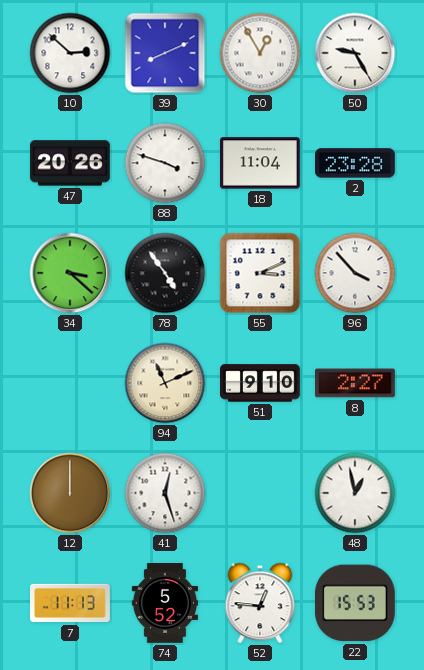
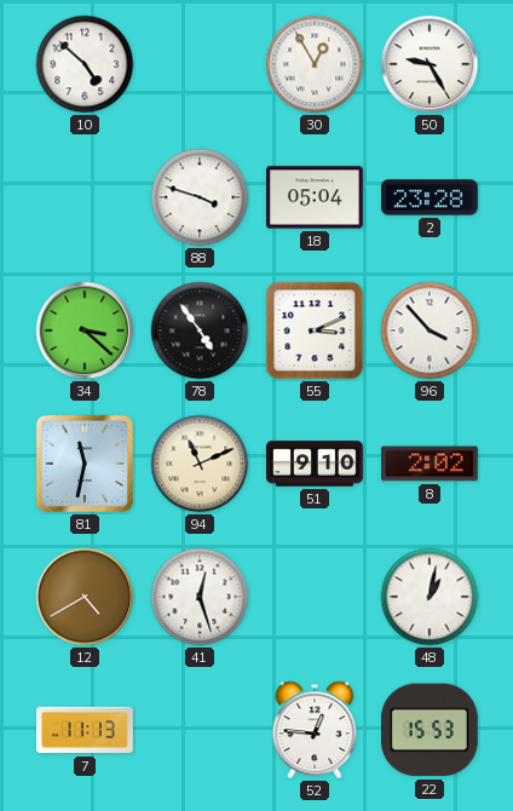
10: 2:52 -> 4:52 (85, 64)
39: 8:11 -> none (165, 53)
47: 20:26 -> none (71, 163)
18: 11:04 -> 05:04 (316, 197)
81: none -> 11:32 (85, 464)
8: 2:27 -> 2:02 (431, 464)
12: 12:00 -> 4:40 (85, 597)
48: 12:58 -> 1:02 (430, 597)
74: 5:52 -> none (164, 604)
